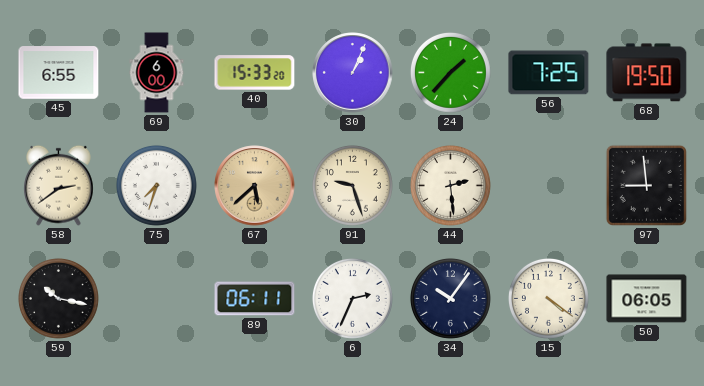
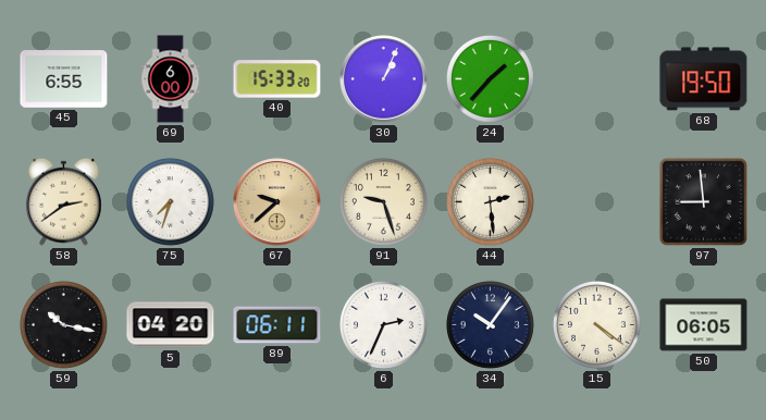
56: 7:25 -> none (549, 73)
67: 5:38 -> 9:38 (277, 202)
5: none -> 04:20 (171, 325)
